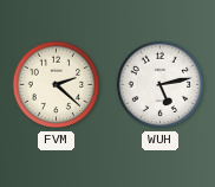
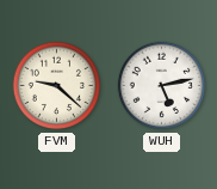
FVM: 2:22 -> 9:22 (57, 86)
